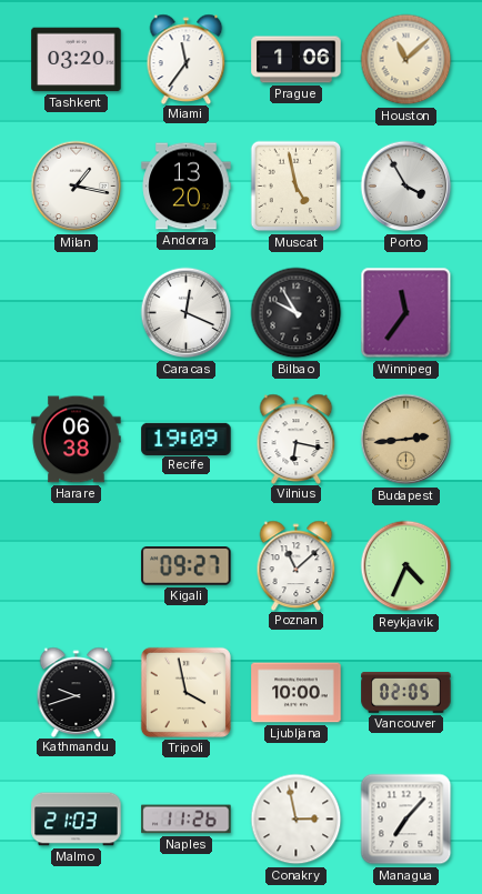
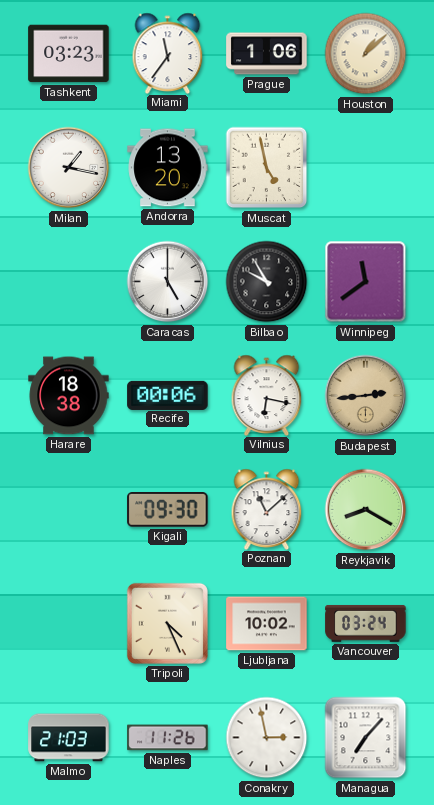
Tashkent: 03:20 -> 03:23 (69, 54)
Houston: 11:08 -> 1:08 (366, 54)
Porto: 3:55 -> none (406, 187)
Caracas: 12:19 -> 5:00 (168, 282)
Winnipeg: 11:36 -> 11:39 (366, 282)
Harare: 06:38 -> 18:38 (69, 396)
Recife: 19:09 -> 00:06 (168, 395)
Kigali: 09:27 -> 09:30 (168, 510)
Reykjavik: 4:34 -> 8:20 (366, 510)
Kathmandu: 9:42 -> none (77, 692)
Tripoli: 3:58 -> 4:26 (167, 623)
Ljubljana: 10:00 -> 10:02 (267, 624)
Vancouver: 02:05 -> 03:24 (366, 623)
